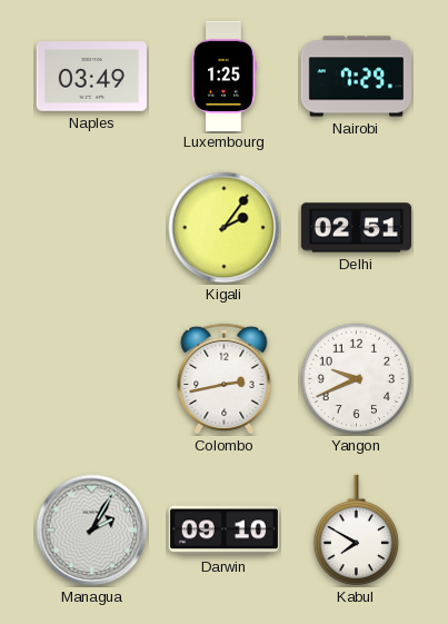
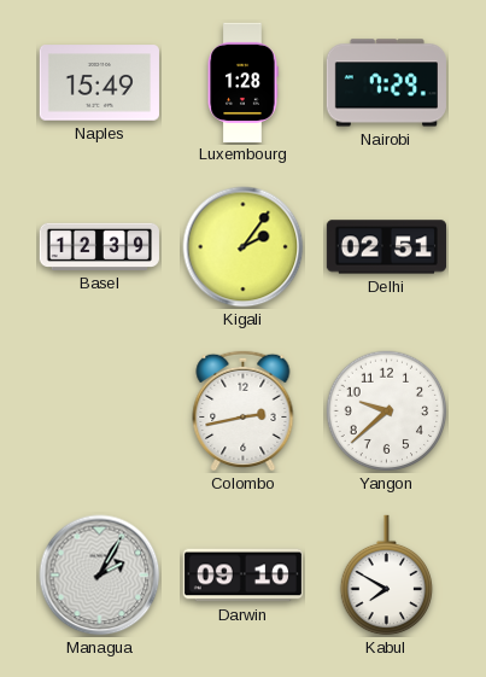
Naples: 03:49 -> 15:49 (99, 83)
Luxembourg: 1:25 -> 1:28 (242, 82)
Basel: none -> 12:39 (99, 246)
Yangon: 9:41 -> 9:38 (387, 412)
